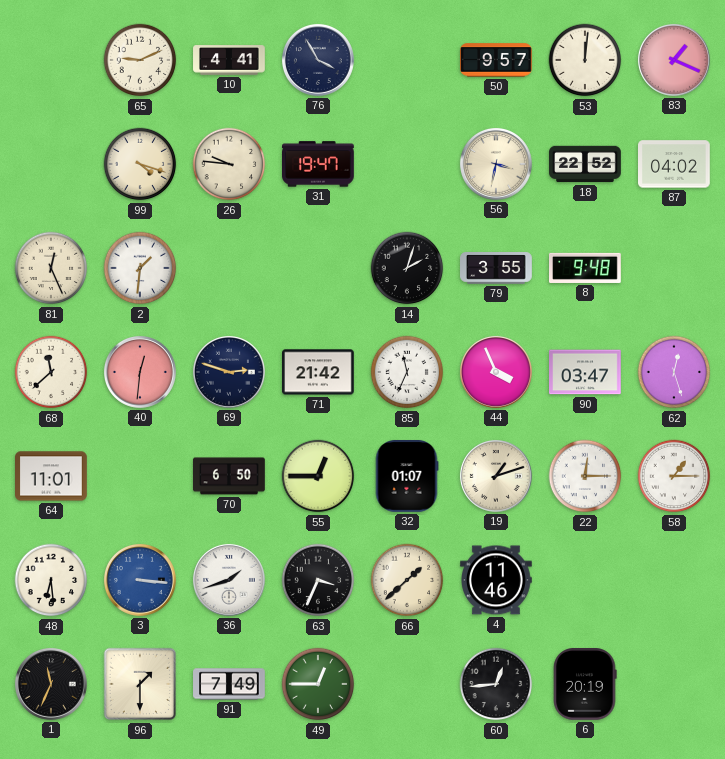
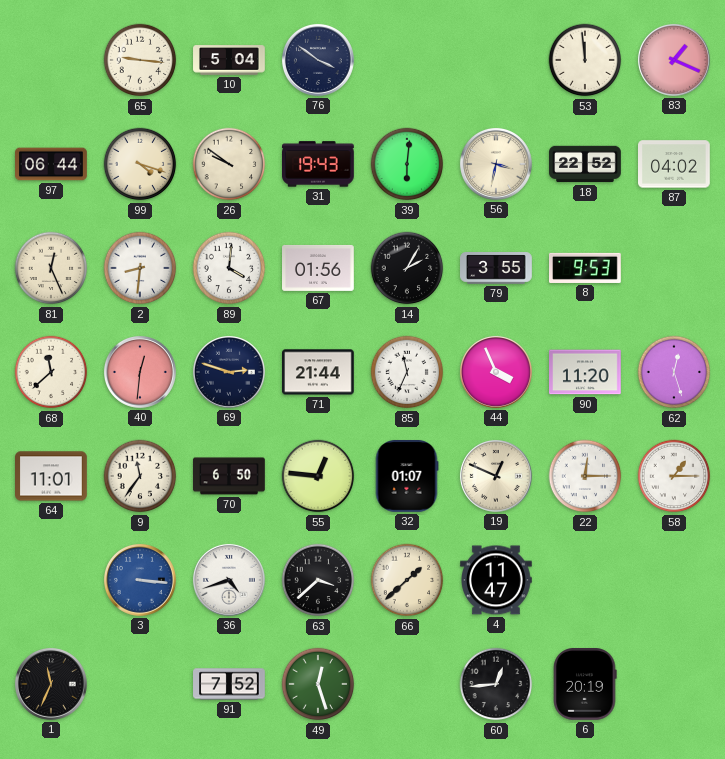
65: 9:11 -> 9:16 (140, 60)
10: 4:41 -> 5:04 (229, 60)
76: 3:55 -> 3:51 (318, 60)
50: 9:57 -> none (497, 60)
53: 12:01 -> 11:59 (585, 60)
97: none -> 06:44 (51, 164)
26: 9:46 -> 9:51 (229, 164)
31: 19:47 -> 19:43 (319, 164)
39: none -> 6:01 (407, 164)
2: 1:31 -> 8:31 (140, 268)
89: none -> 4:01 (229, 268)
67: none -> 01:56 (319, 268)
14: 2:03 -> 2:05 (407, 268)
8: 9:48 -> 9:53 (586, 268)
71: 21:42 -> 21:44 (319, 372)
90: 03:47 -> 11:20 (586, 372)
9: none -> 11:36 (140, 476)
55: 12:45 -> 12:46 (318, 476)
19: 1:12 -> 12:49 (496, 476)
48: 6:29 -> none (51, 580)
36: 1:42 -> 4:42 (229, 580)
63: 3:34 -> 3:38 (318, 580)
4: 11:46 -> 11:47 (497, 580)
96: 1:30 -> none (140, 684)
91: 7:49 -> 7:52 (229, 684)
49: 12:45 -> 12:27 (318, 684)
